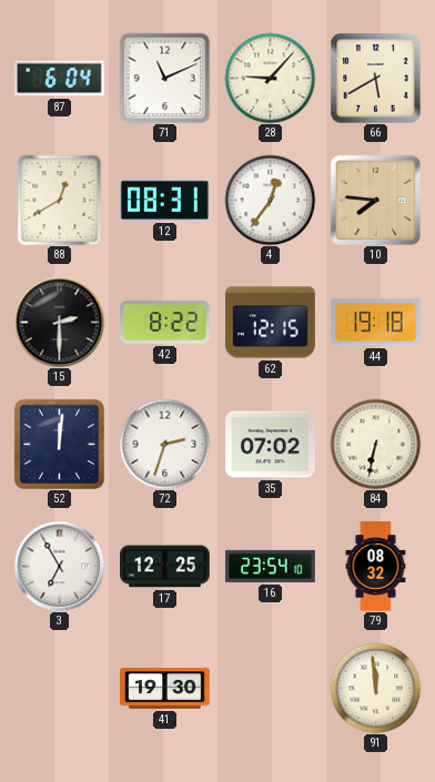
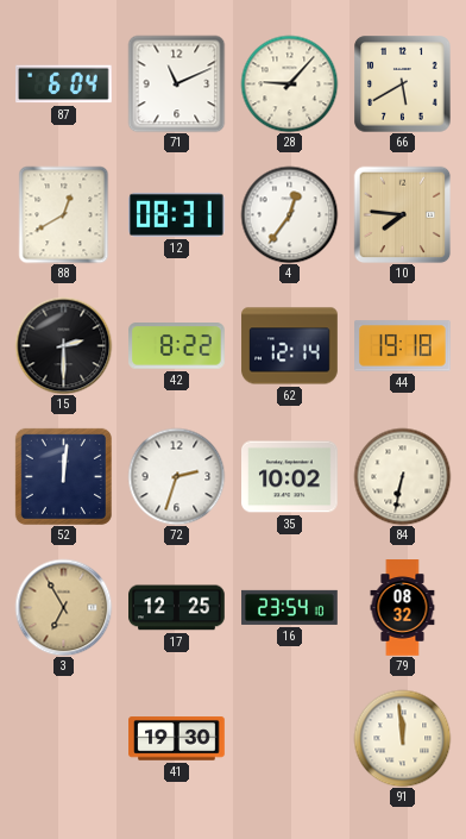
62: 12:15 -> 12:14 (290, 346)
35: 07:02 -> 10:02 (290, 477)
3 dial: white -> champagne (63, 607)
